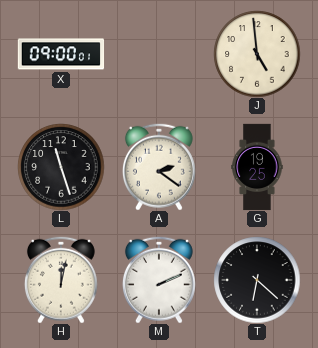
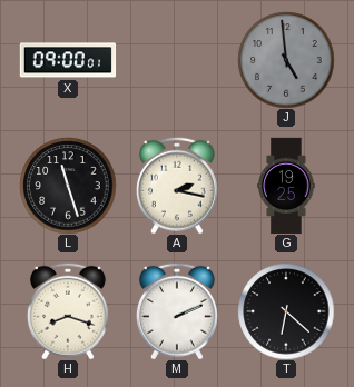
J dial: cream -> grey (286, 60)
A: 2:21 -> 2:17 (177, 186)
H: 12:02 -> 8:18 (68, 311)
